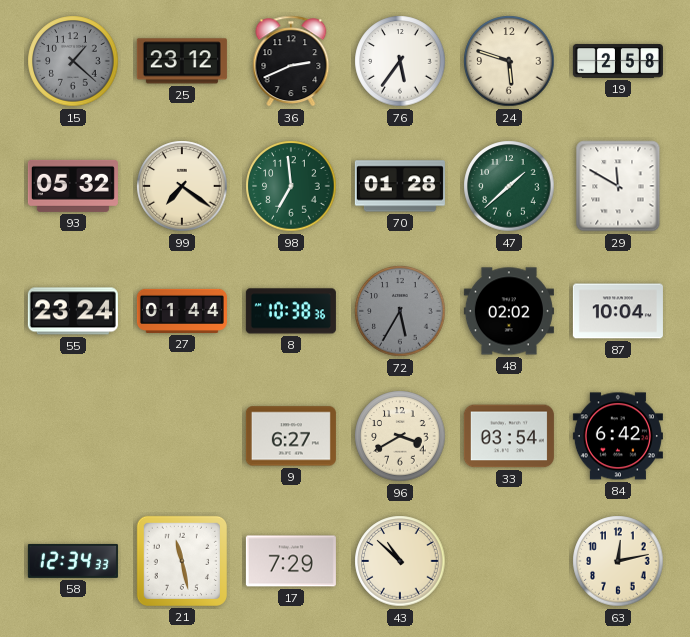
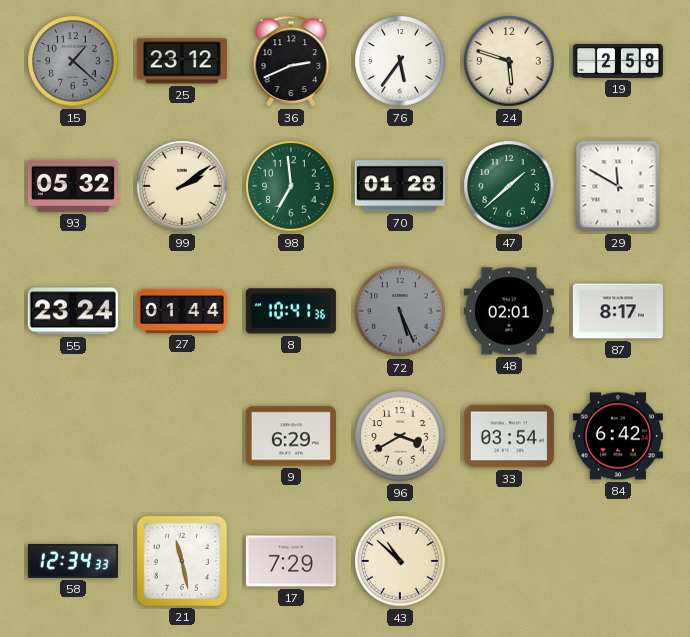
99: 7:21 -> 2:09 (182, 186)
8: 10:38 -> 10:41 (291, 311)
72: 5:35 -> 5:26 (400, 311)
48: 02:02 -> 02:01 (509, 311)
87: 10:04 -> 8:17 (618, 311)
9: 6:27 -> 6:29 (291, 436)
63: 12:13 -> none (618, 561)
